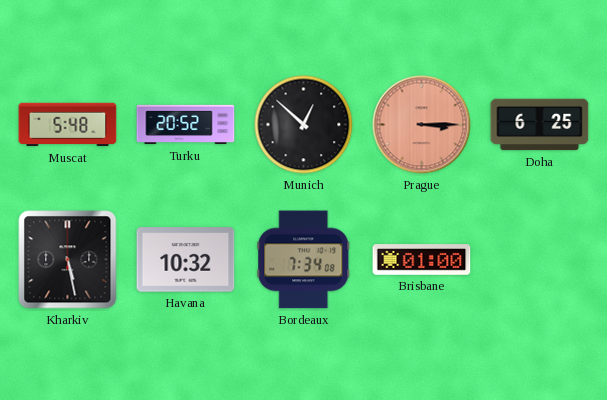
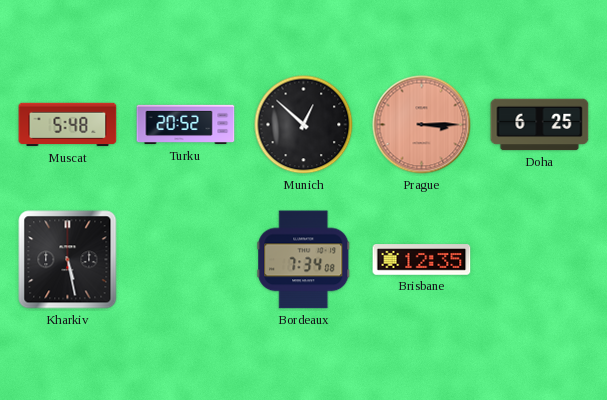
Havana: 10:32 -> none (186, 260)
Brisbane: 01:00 -> 12:35 (422, 260)
